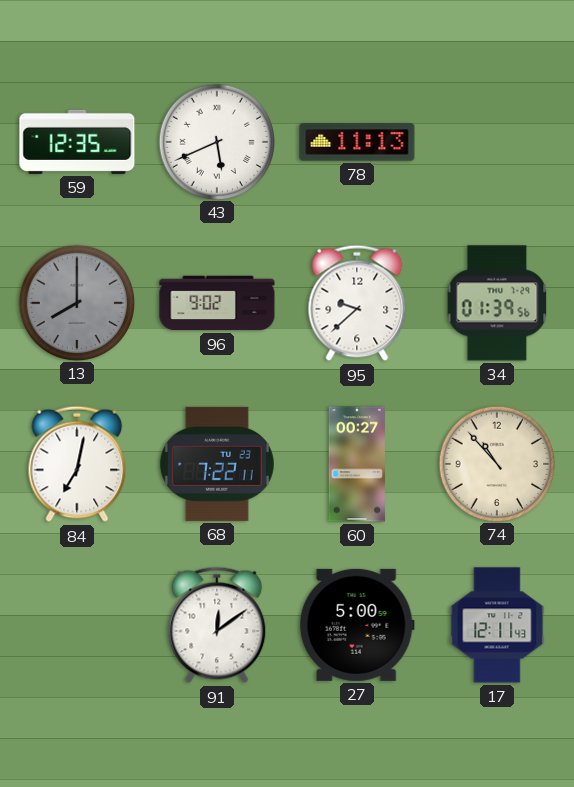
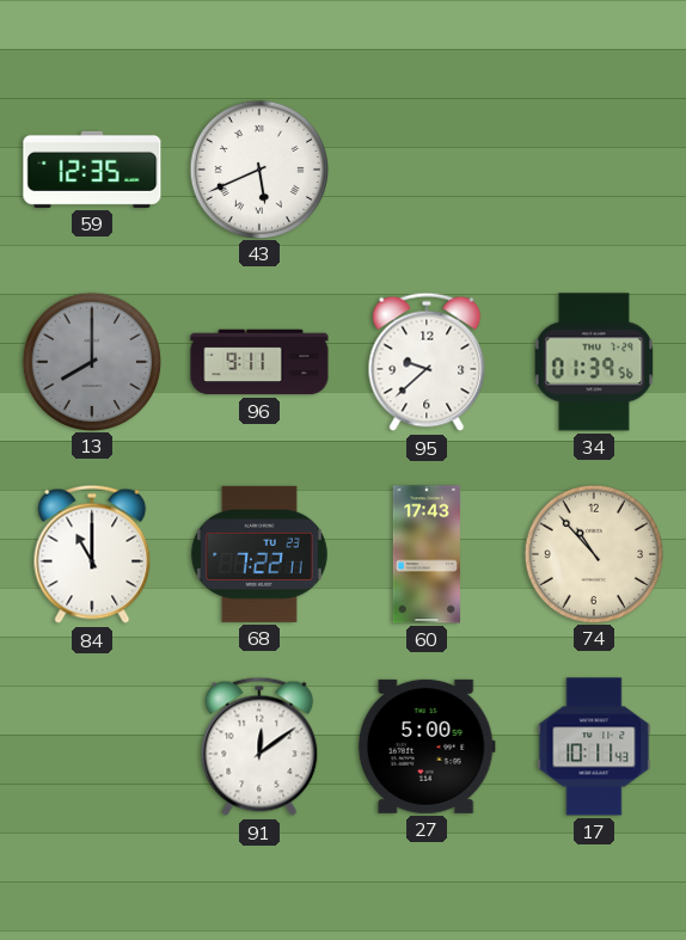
78: 11:13 -> none (357, 142)
96: 9:02 -> 9:11 (259, 362)
84: 7:02 -> 11:00 (92, 554)
60: 00:27 -> 17:43 (427, 554)
17: 12:11 -> 10:11 (594, 747)
